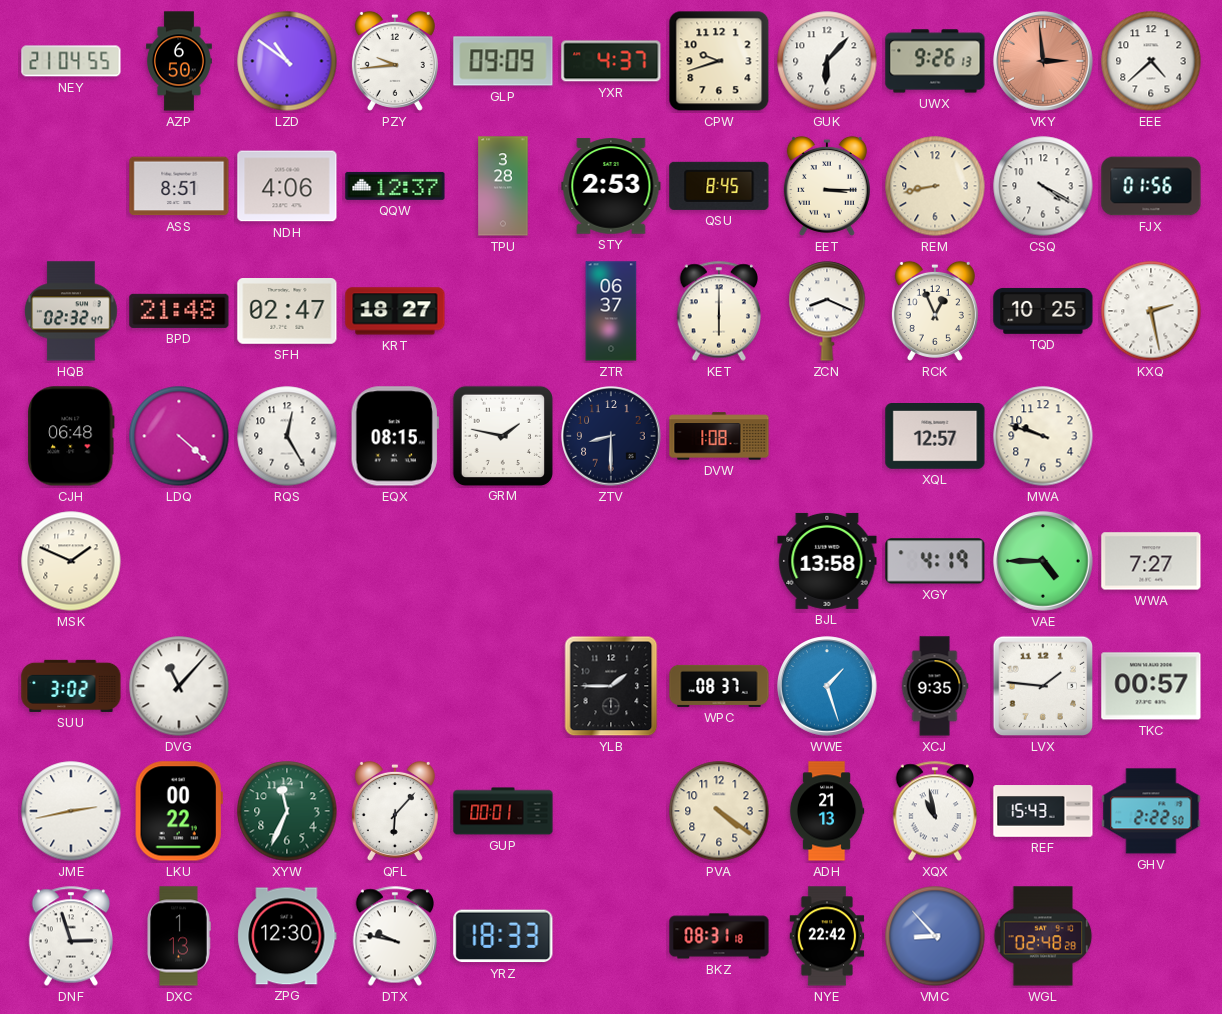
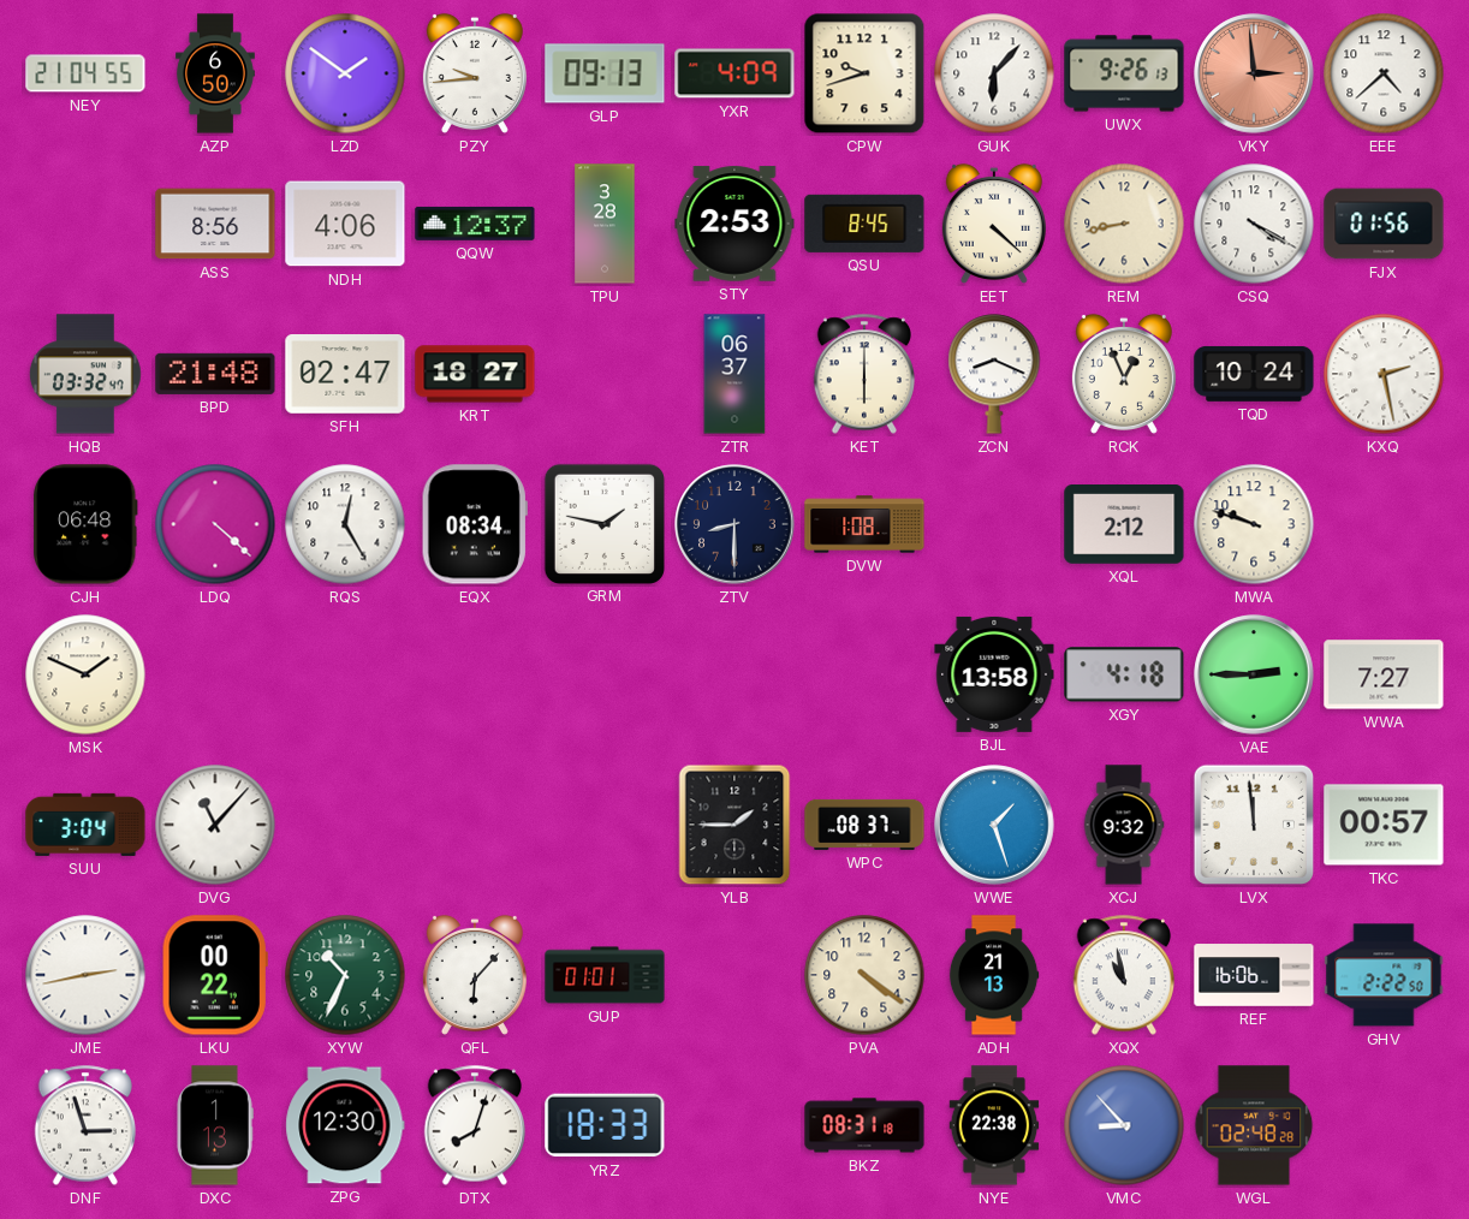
LZD: 10:51 -> 1:51 (345, 73)
GLP: 09:09 -> 09:13 (605, 73)
YXR: 4:37 -> 4:09 (734, 73)
ASS: 8:51 -> 8:56 (215, 224)
EET: 3:15 -> 4:22 (994, 224)
HQB: 02:32 -> 03:32 (85, 374)
TQD: 10:25 -> 10:24 (1254, 374)
EQX: 08:15 -> 08:34 (475, 524)
XQL: 12:57 -> 2:12 (1124, 525)
XGY: 4:19 -> 4:18 (1124, 674)
VAE: 4:45 -> 2:45 (1254, 674)
SUU: 3:02 -> 3:04 (85, 825)
XCJ: 9:35 -> 9:32 (1124, 825)
LVX: 1:46 -> 11:59 (1254, 825)
XYW: 11:34 -> 10:34 (345, 975)
GUP: 00:01 -> 01:01 (605, 975)
REF: 15:43 -> 16:06 (1254, 975)
DTX: 9:47 -> 8:03 (474, 1125)
NYE: 22:42 -> 22:38 (994, 1125)
